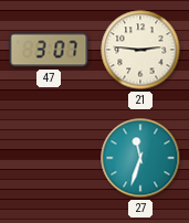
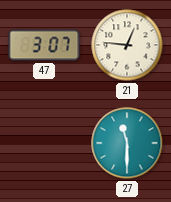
21: 2:46 -> 12:46 (127, 45)
27: 11:33 -> 11:30 (127, 143)
